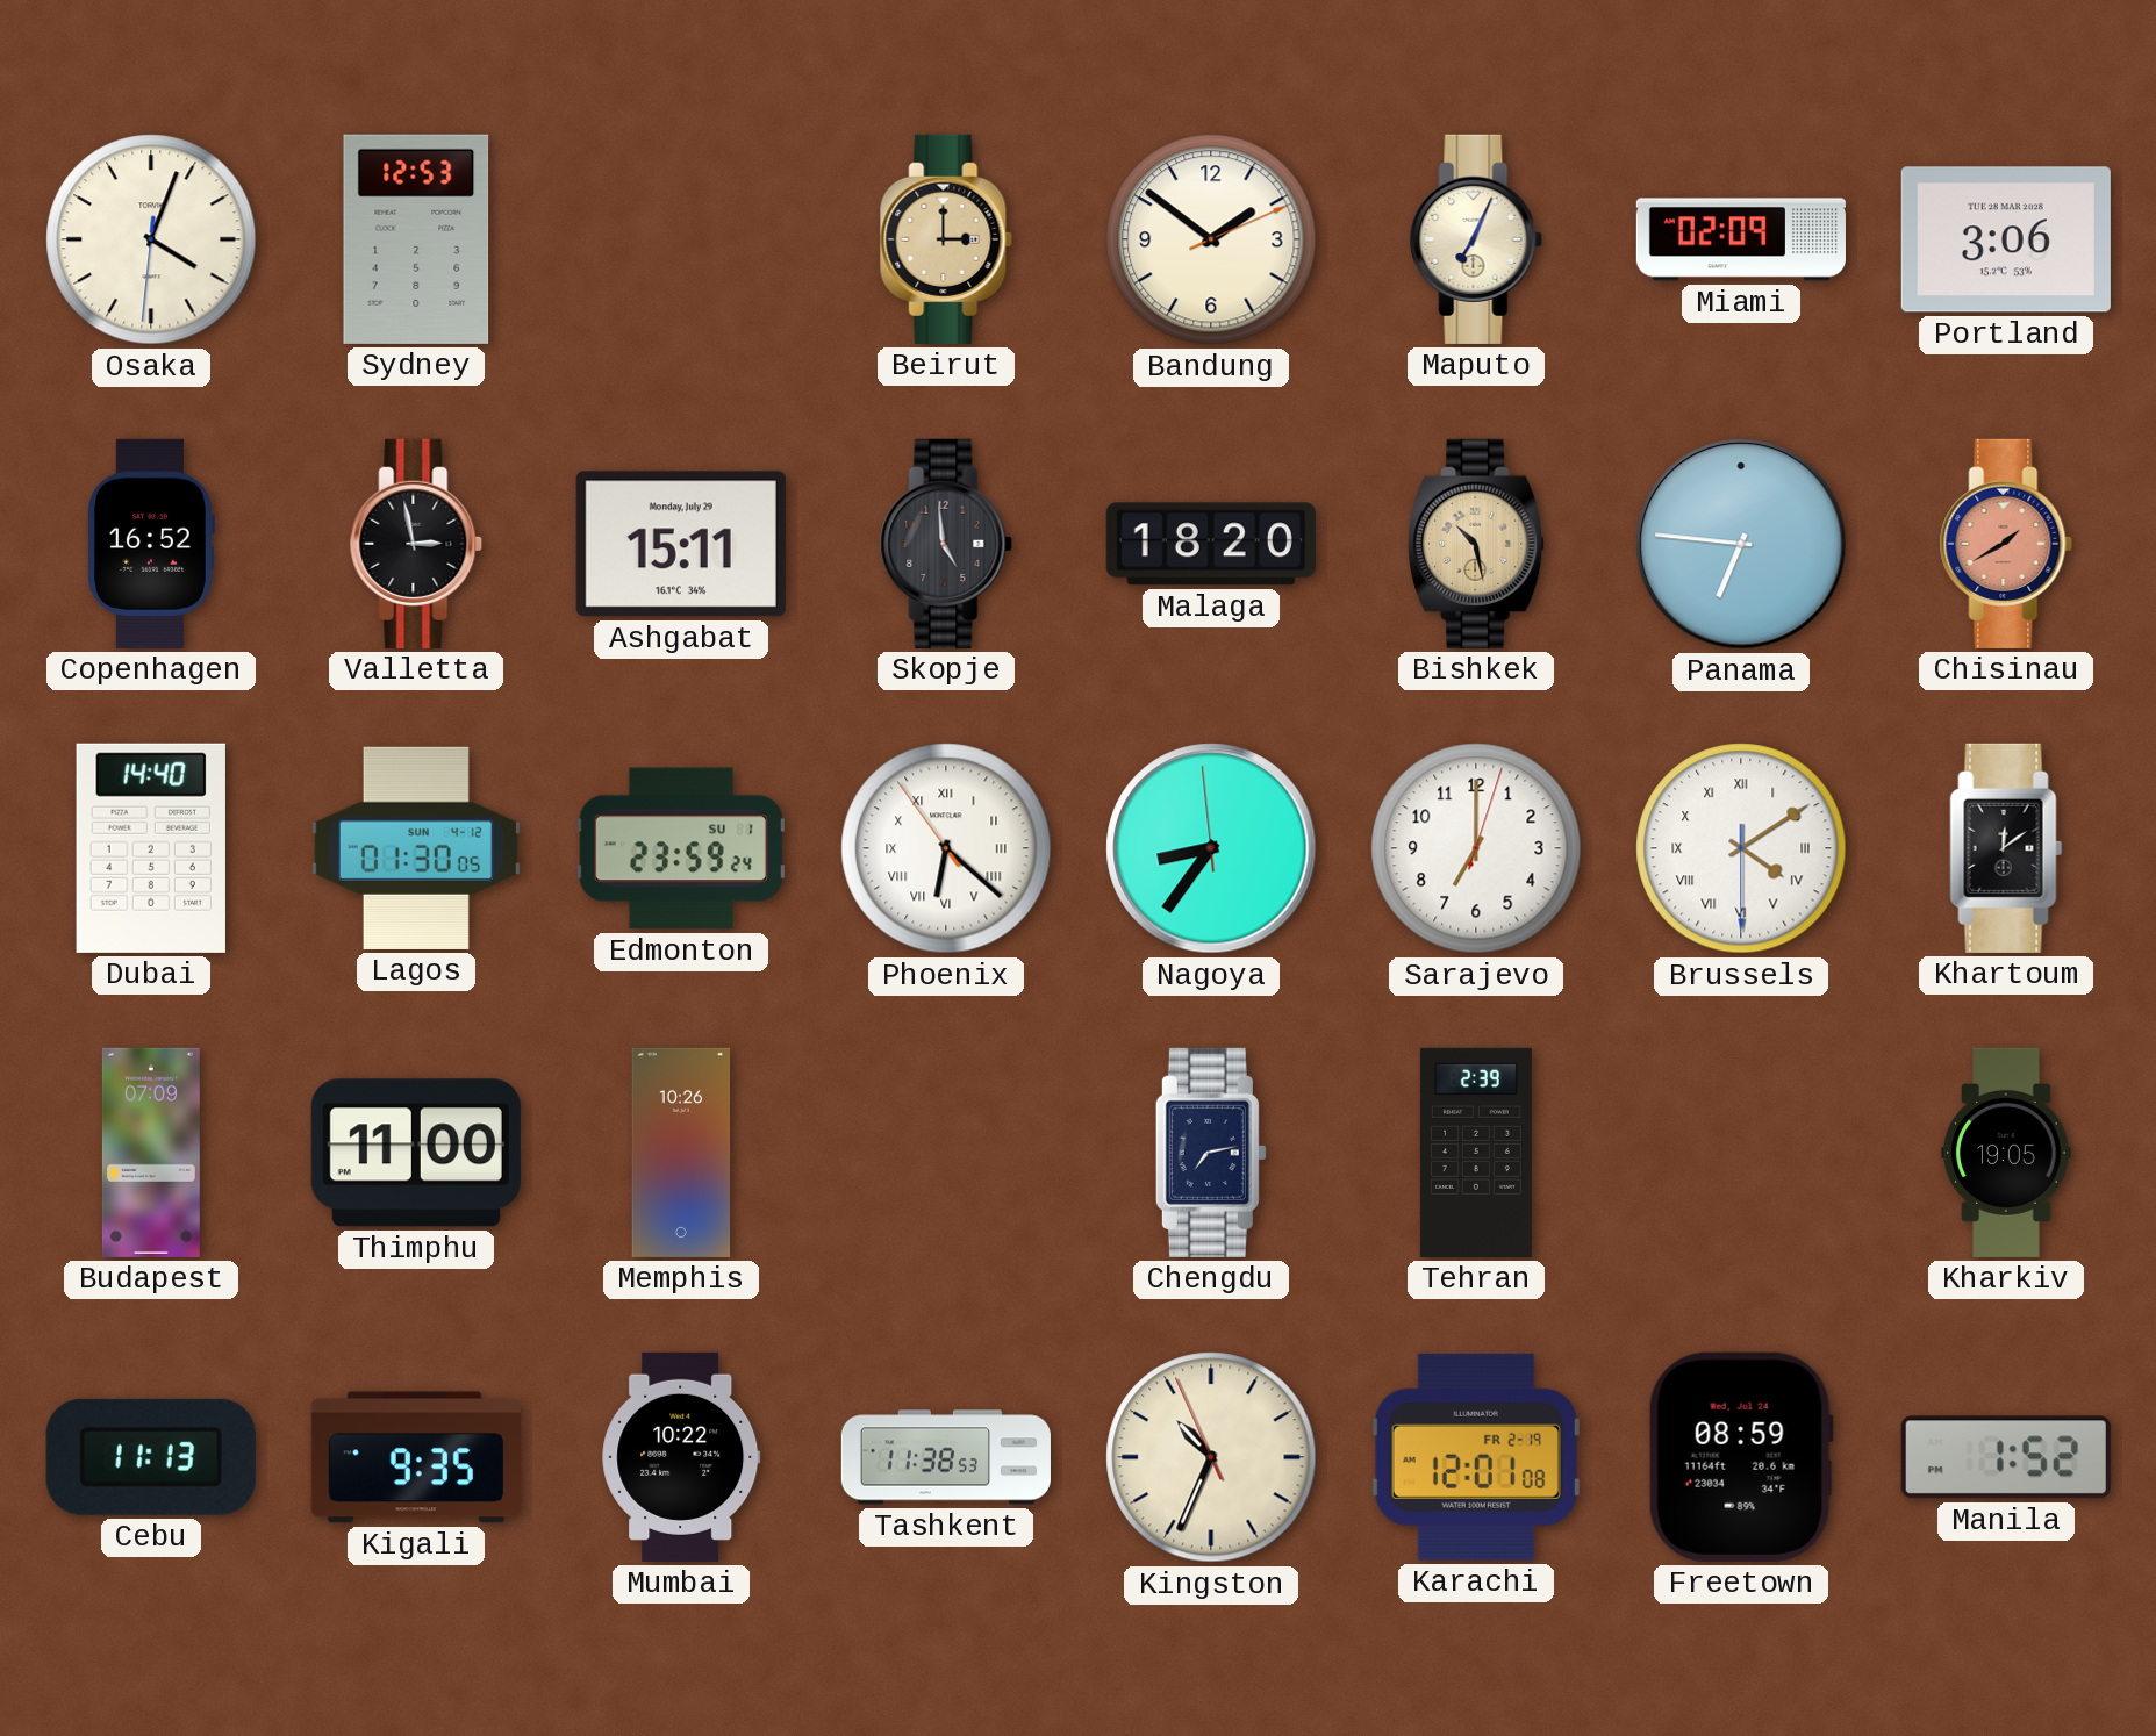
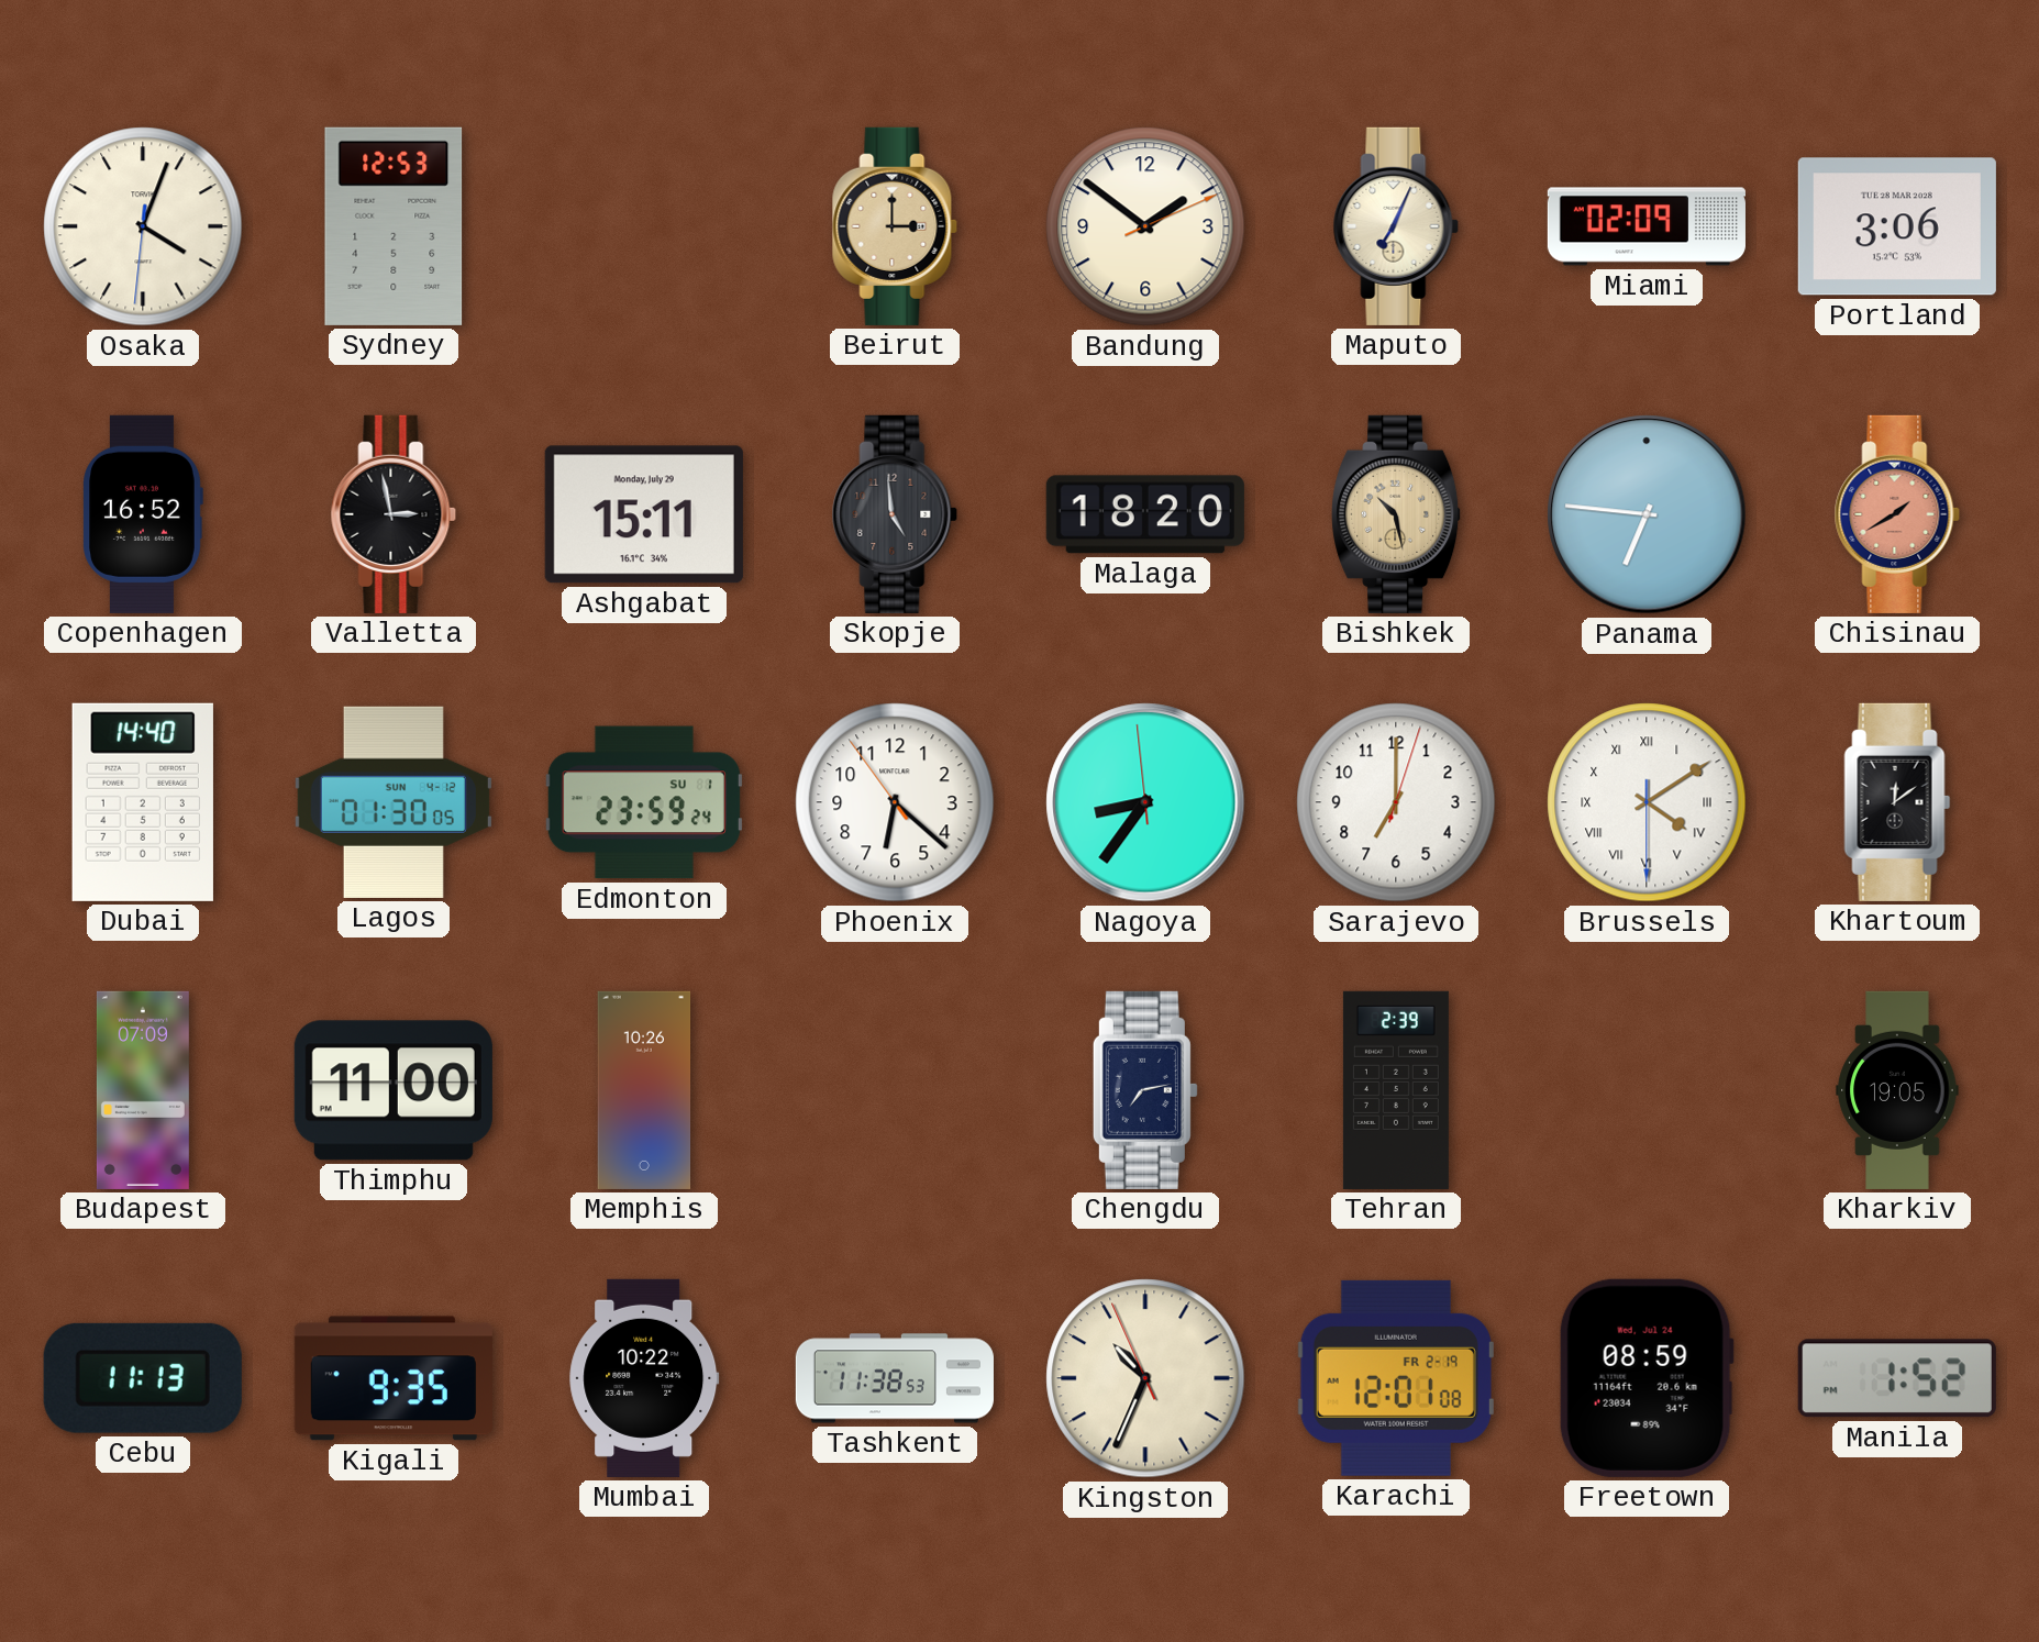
Phoenix numerals: Roman -> Arabic (895, 802)
